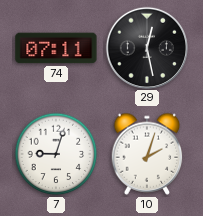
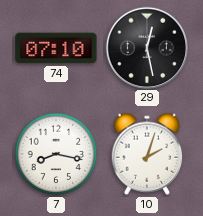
74: 07:11 -> 07:10 (56, 48)
7: 9:03 -> 8:17 (56, 154)
